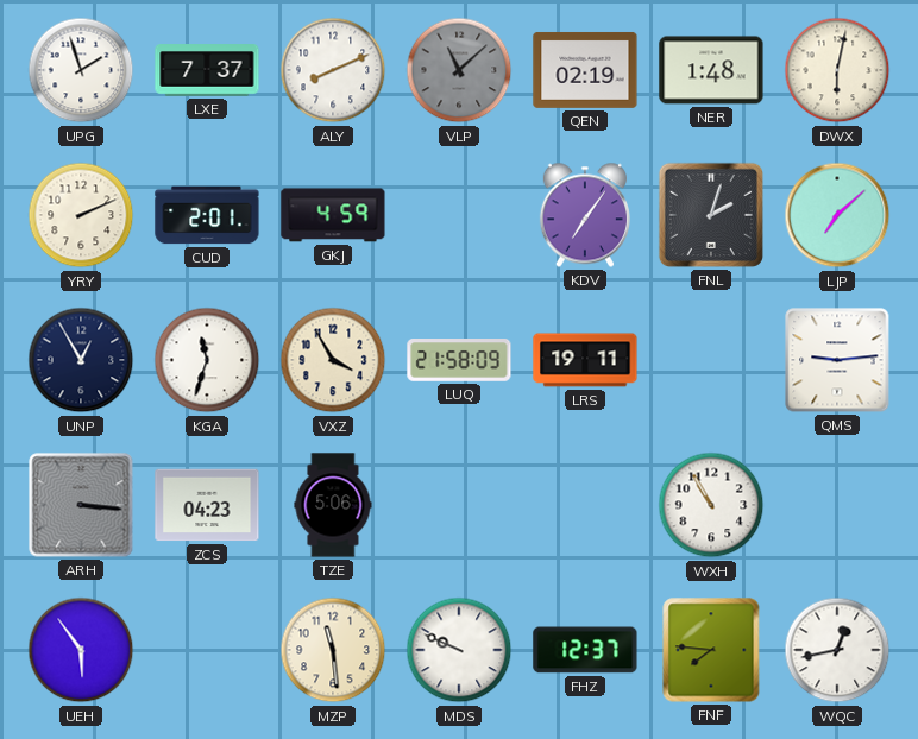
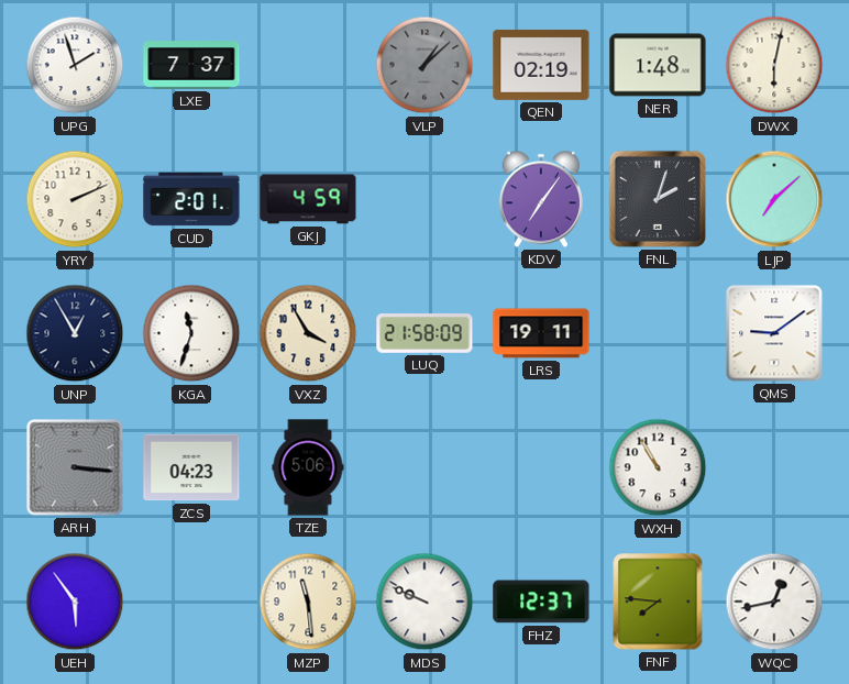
ALY: 8:11 -> none (333, 70)
VLP: 11:08 -> 1:08 (424, 65)
QMS: 9:14 -> 9:09 (774, 333)
